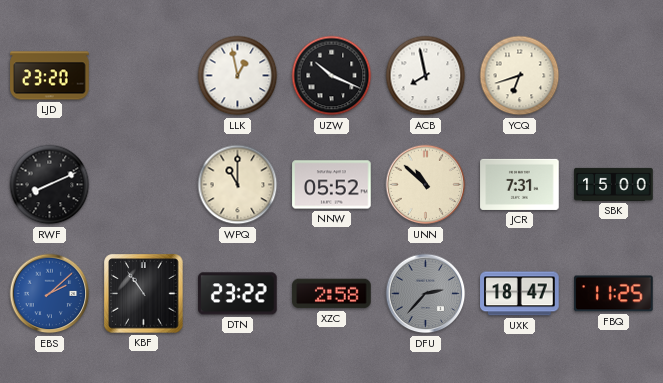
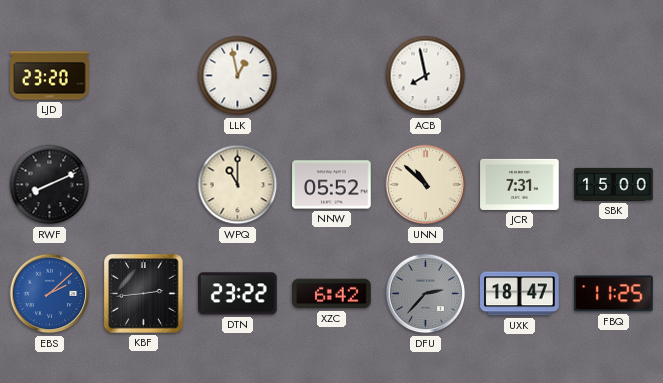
UZW: 10:19 -> none (332, 76)
YCQ: 6:42 -> none (520, 76)
KBF: 10:54 -> 2:44 (144, 294)
XZC: 2:58 -> 6:42 (332, 294)
